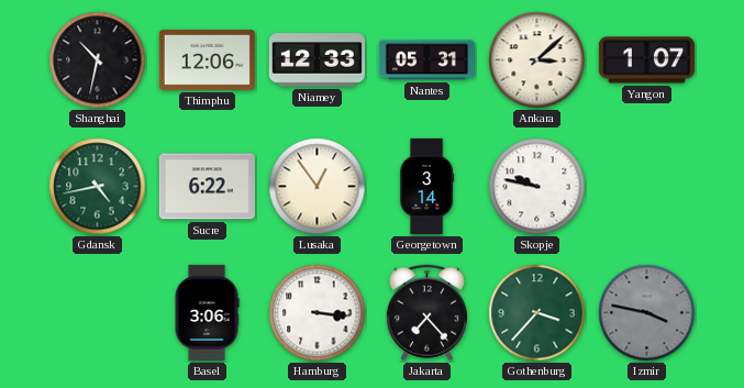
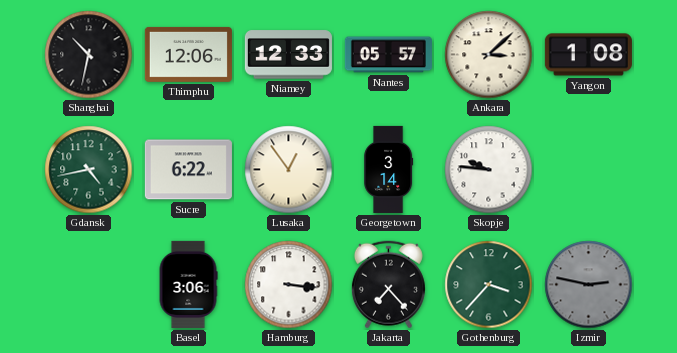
Nantes: 05:31 -> 05:57 (388, 55)
Yangon: 1:07 -> 1:08 (588, 55)
Skopje: 9:47 -> 9:46 (489, 170)
Izmir: 3:47 -> 2:47 (589, 285)
